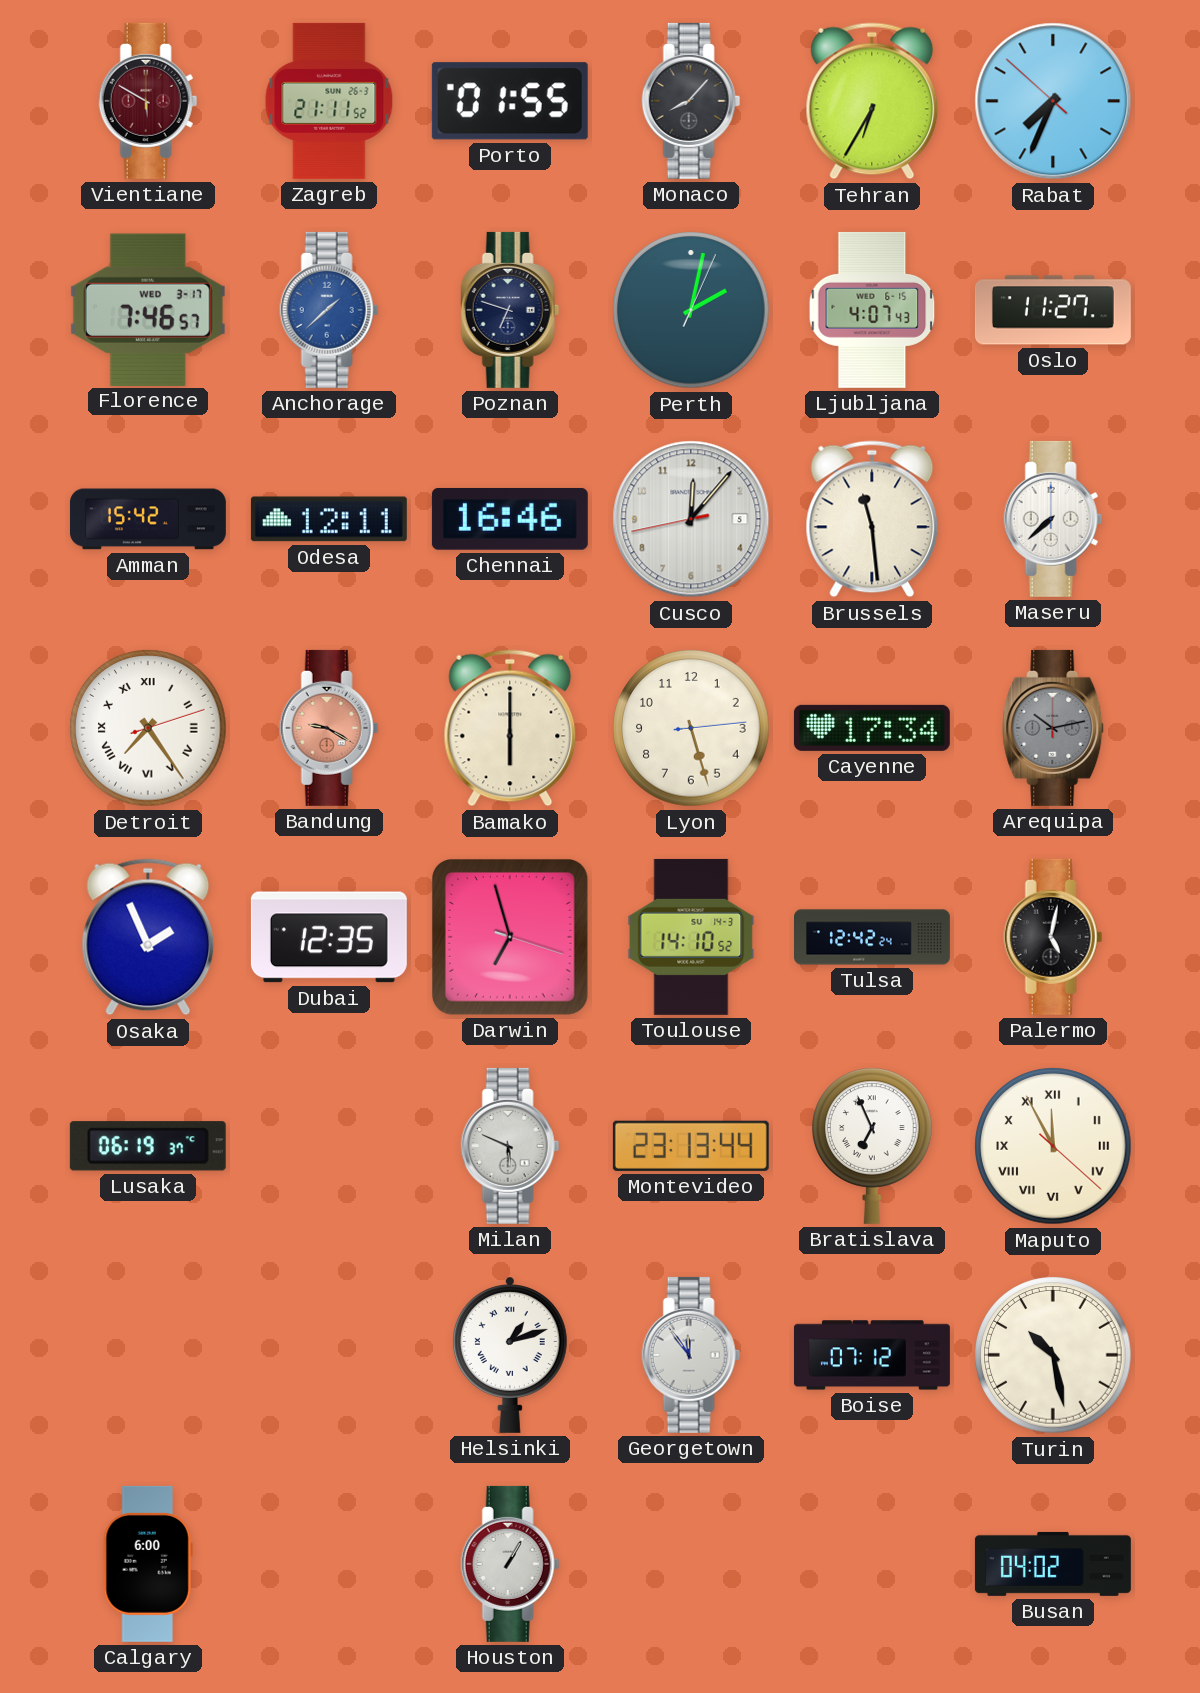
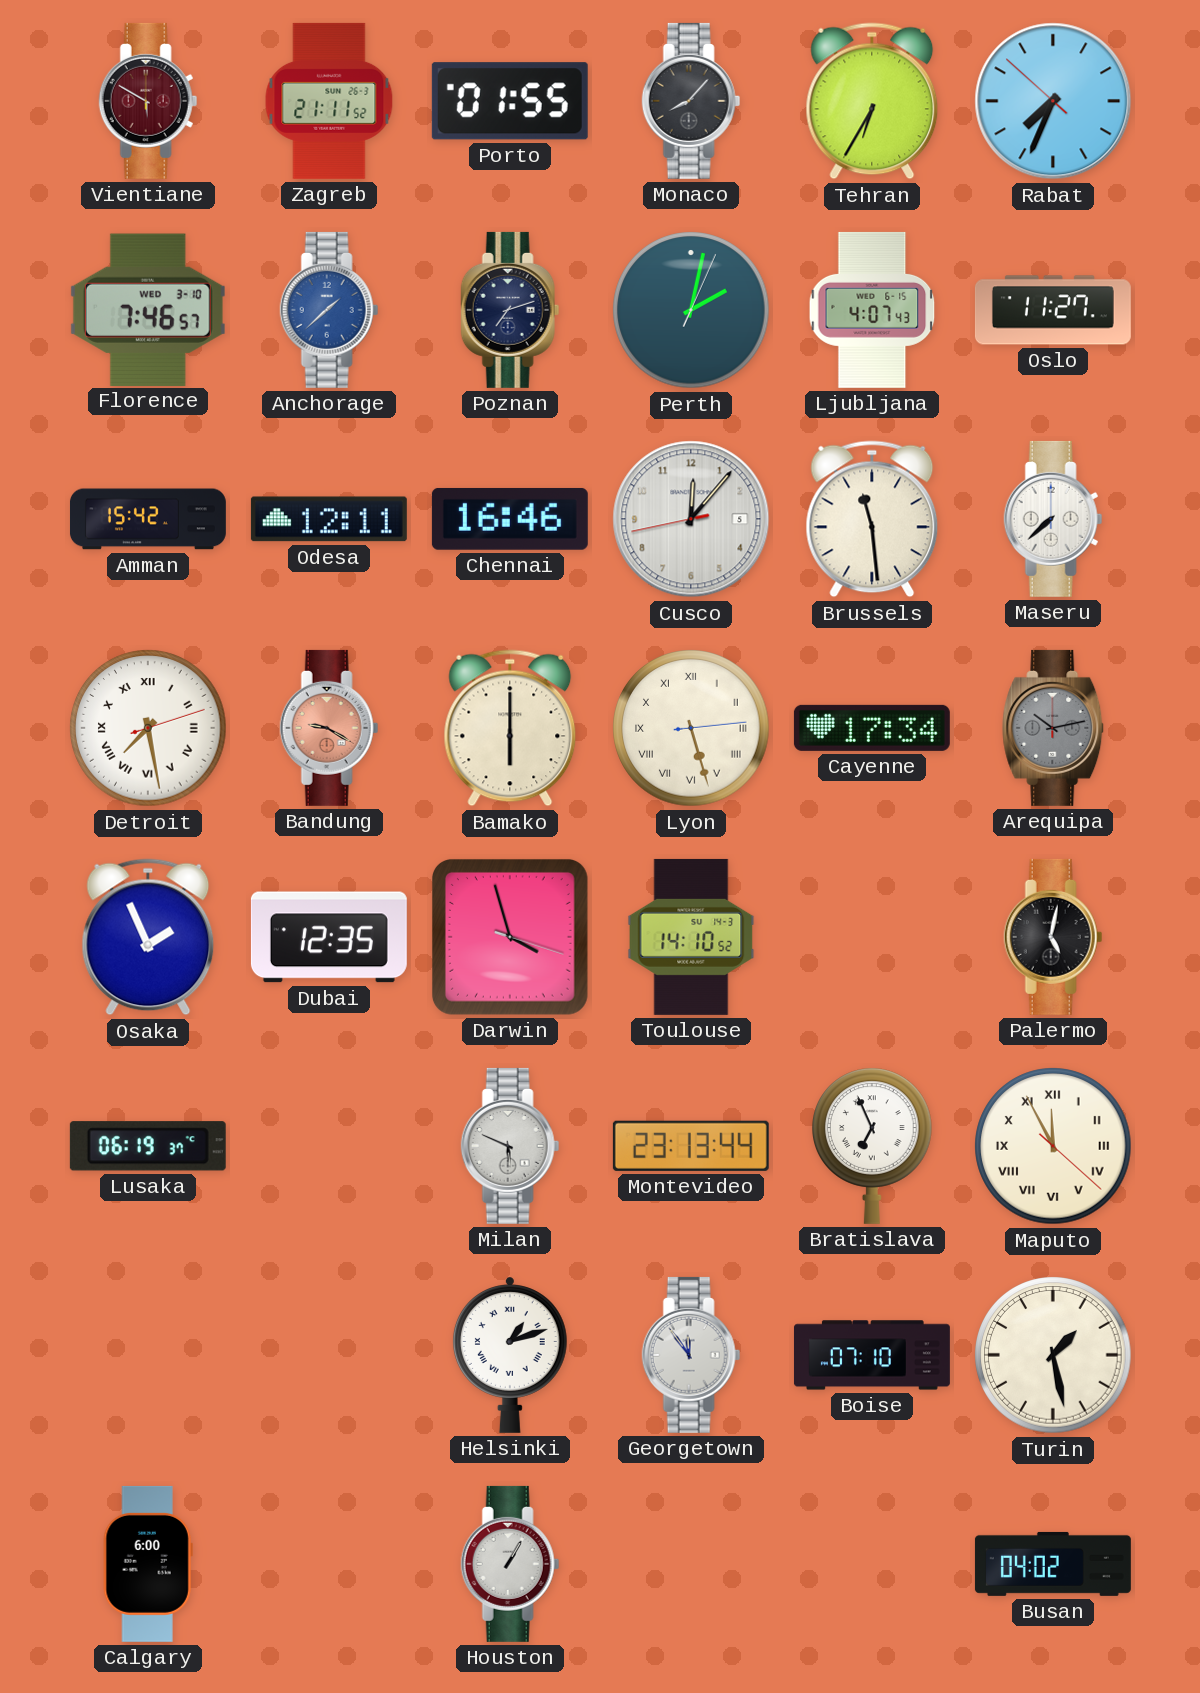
Florence date: WED 3-17 -> WED 3-10 (148, 309)
Poznan: 6:48 -> 7:12 (510, 310)
Detroit: 7:24 -> 7:28 (148, 728)
Lyon numerals: Arabic -> Roman (691, 728)
Darwin: 6:57 -> 3:57 (510, 937)
Tulsa: 12:42 -> none (873, 937)
Boise: 07:12 -> 07:10 (872, 1355)
Turin: 10:28 -> 1:28 (1053, 1355)
